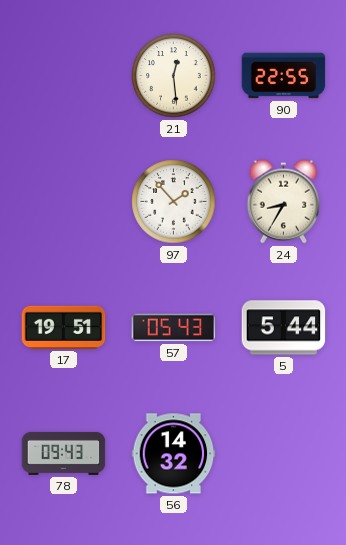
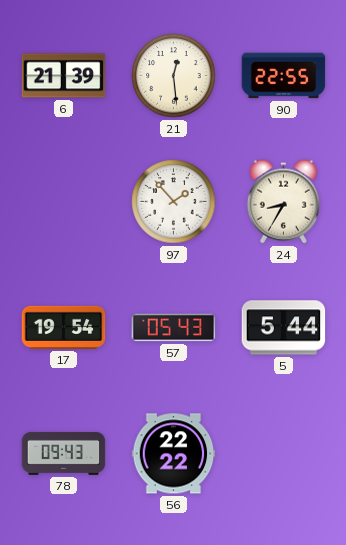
6: none -> 21:39 (64, 76)
17: 19:51 -> 19:54 (64, 327)
56: 14:32 -> 22:22 (174, 454)
